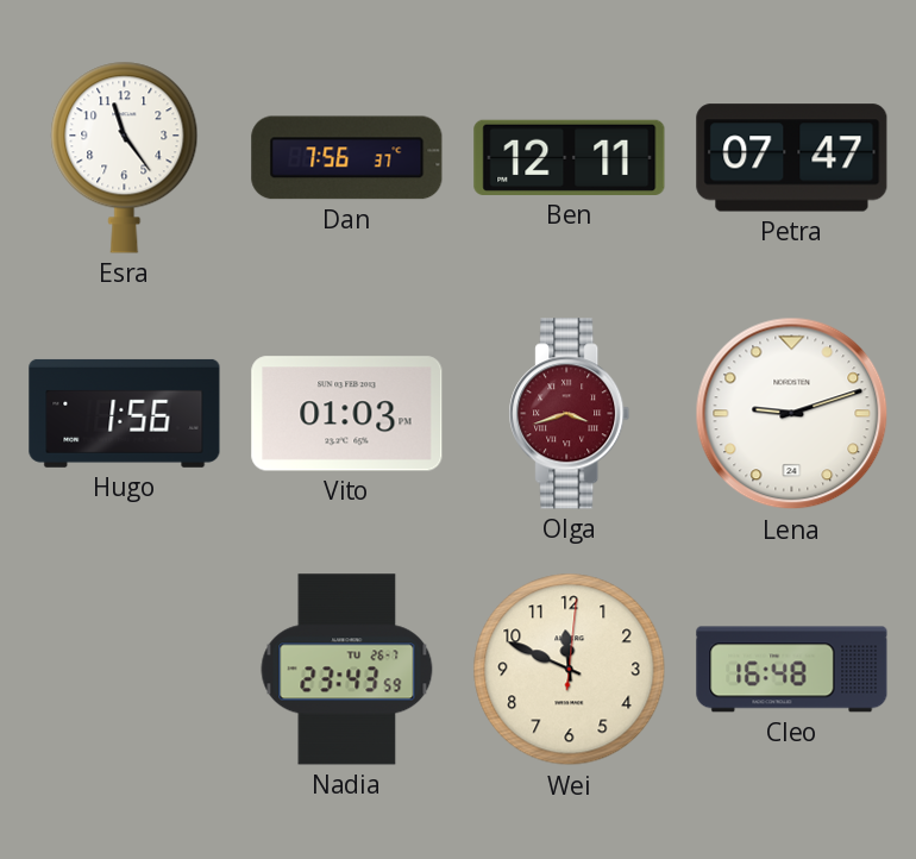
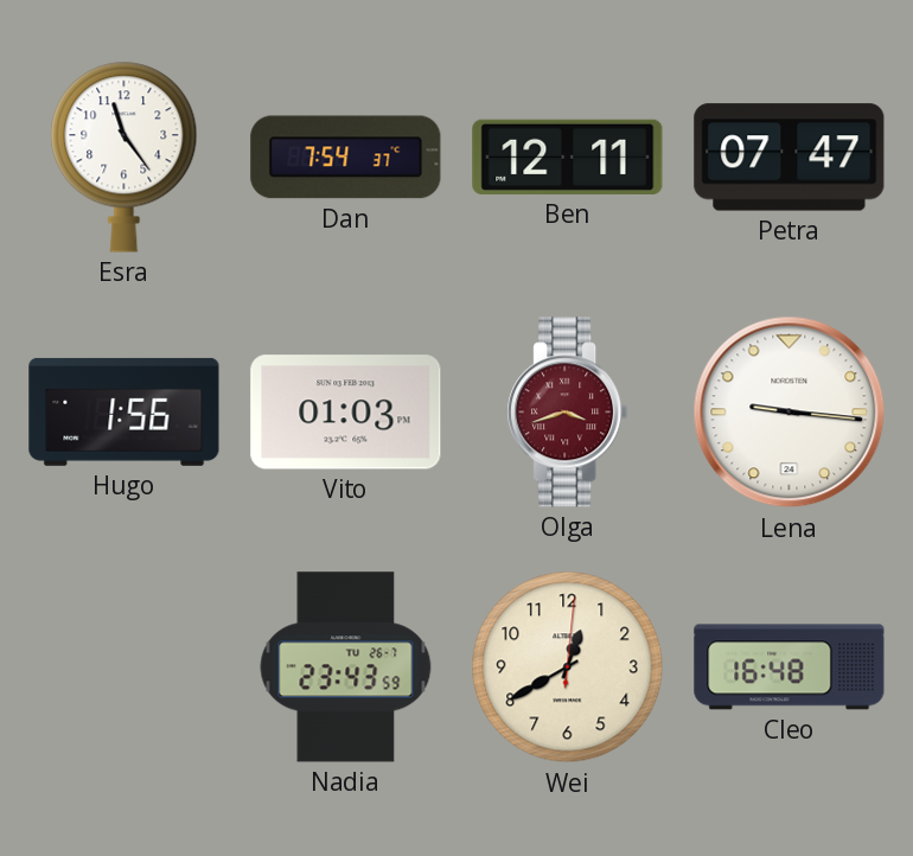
Dan: 7:56 -> 7:54 (346, 158)
Lena: 9:12 -> 9:16 (790, 413)
Wei: 11:49 -> 12:40 (568, 667)
